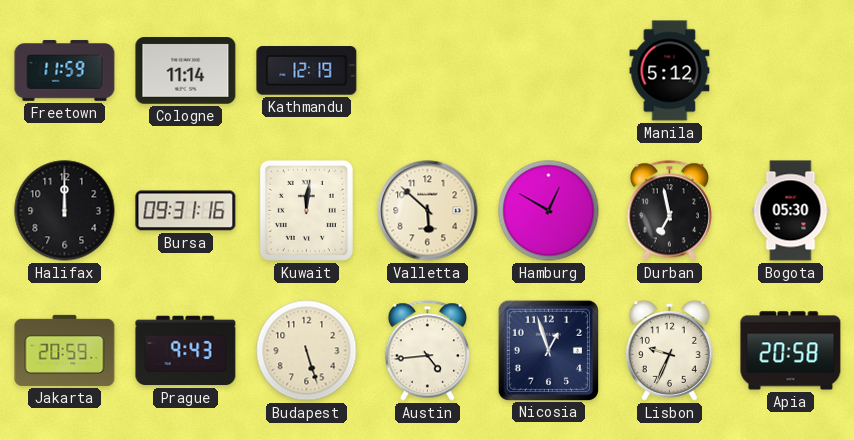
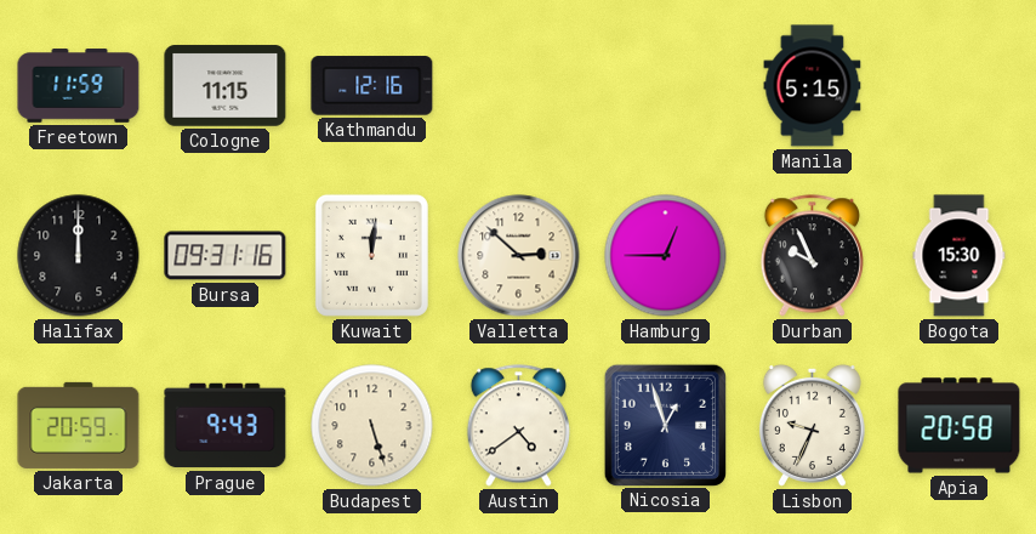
Cologne: 11:14 -> 11:15 (226, 86)
Kathmandu: 12:19 -> 12:16 (372, 86)
Manila: 5:12 -> 5:15 (813, 86)
Valletta: 5:52 -> 2:52 (519, 256)
Hamburg: 12:50 -> 12:45 (666, 256)
Durban: 6:58 -> 9:56 (812, 256)
Bogota: 05:30 -> 15:30 (960, 256)
Austin: 4:44 -> 4:39 (518, 426)
